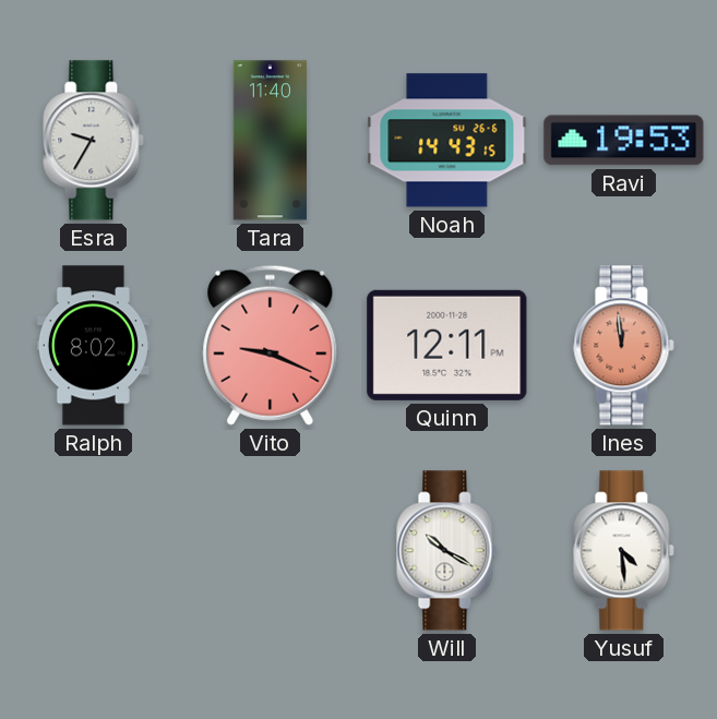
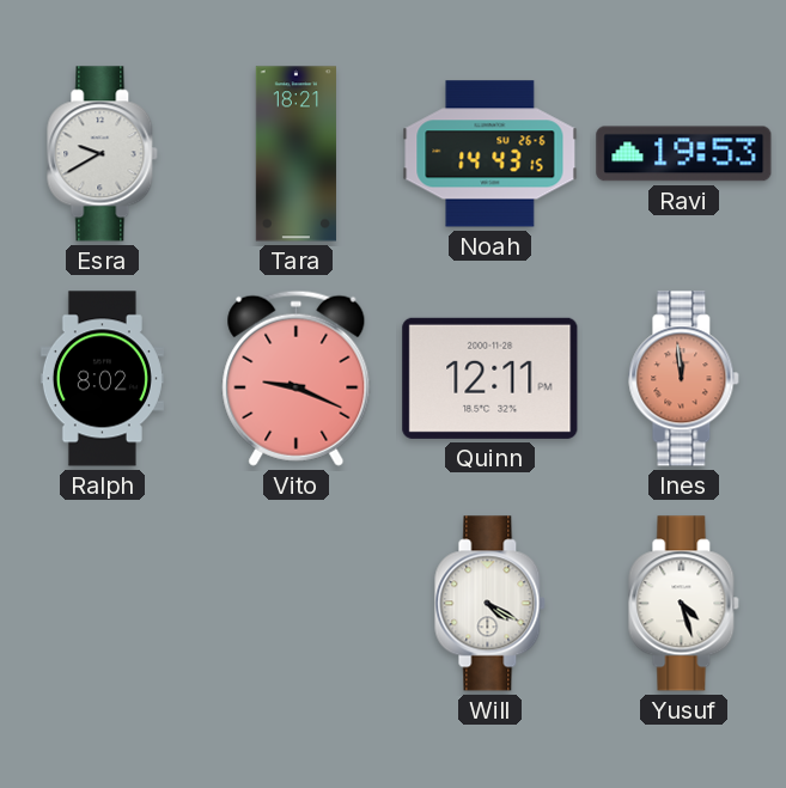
Esra: 9:35 -> 9:40 (103, 154)
Tara: 11:40 -> 18:21 (295, 154)
Will: 10:20 -> 4:20 (491, 604)
Yusuf: 4:29 -> 4:27 (684, 604)
